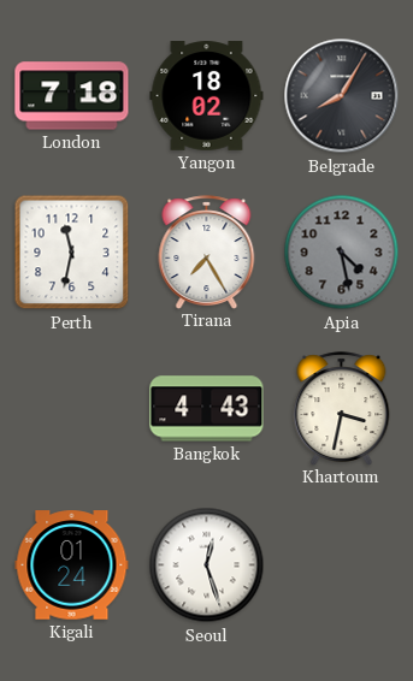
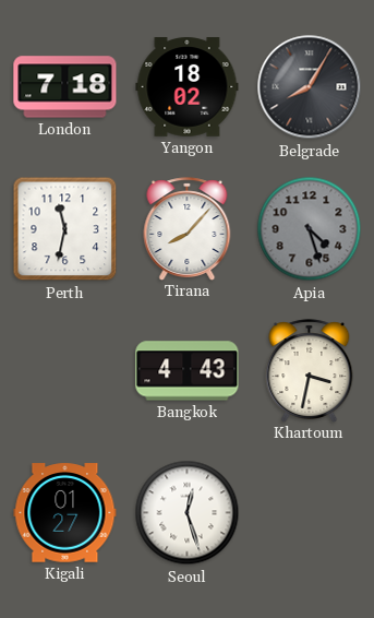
Tirana: 7:25 -> 8:07 (188, 228)
Apia: 4:28 -> 4:27 (310, 229)
Kigali: 01:24 -> 01:27 (65, 513)
